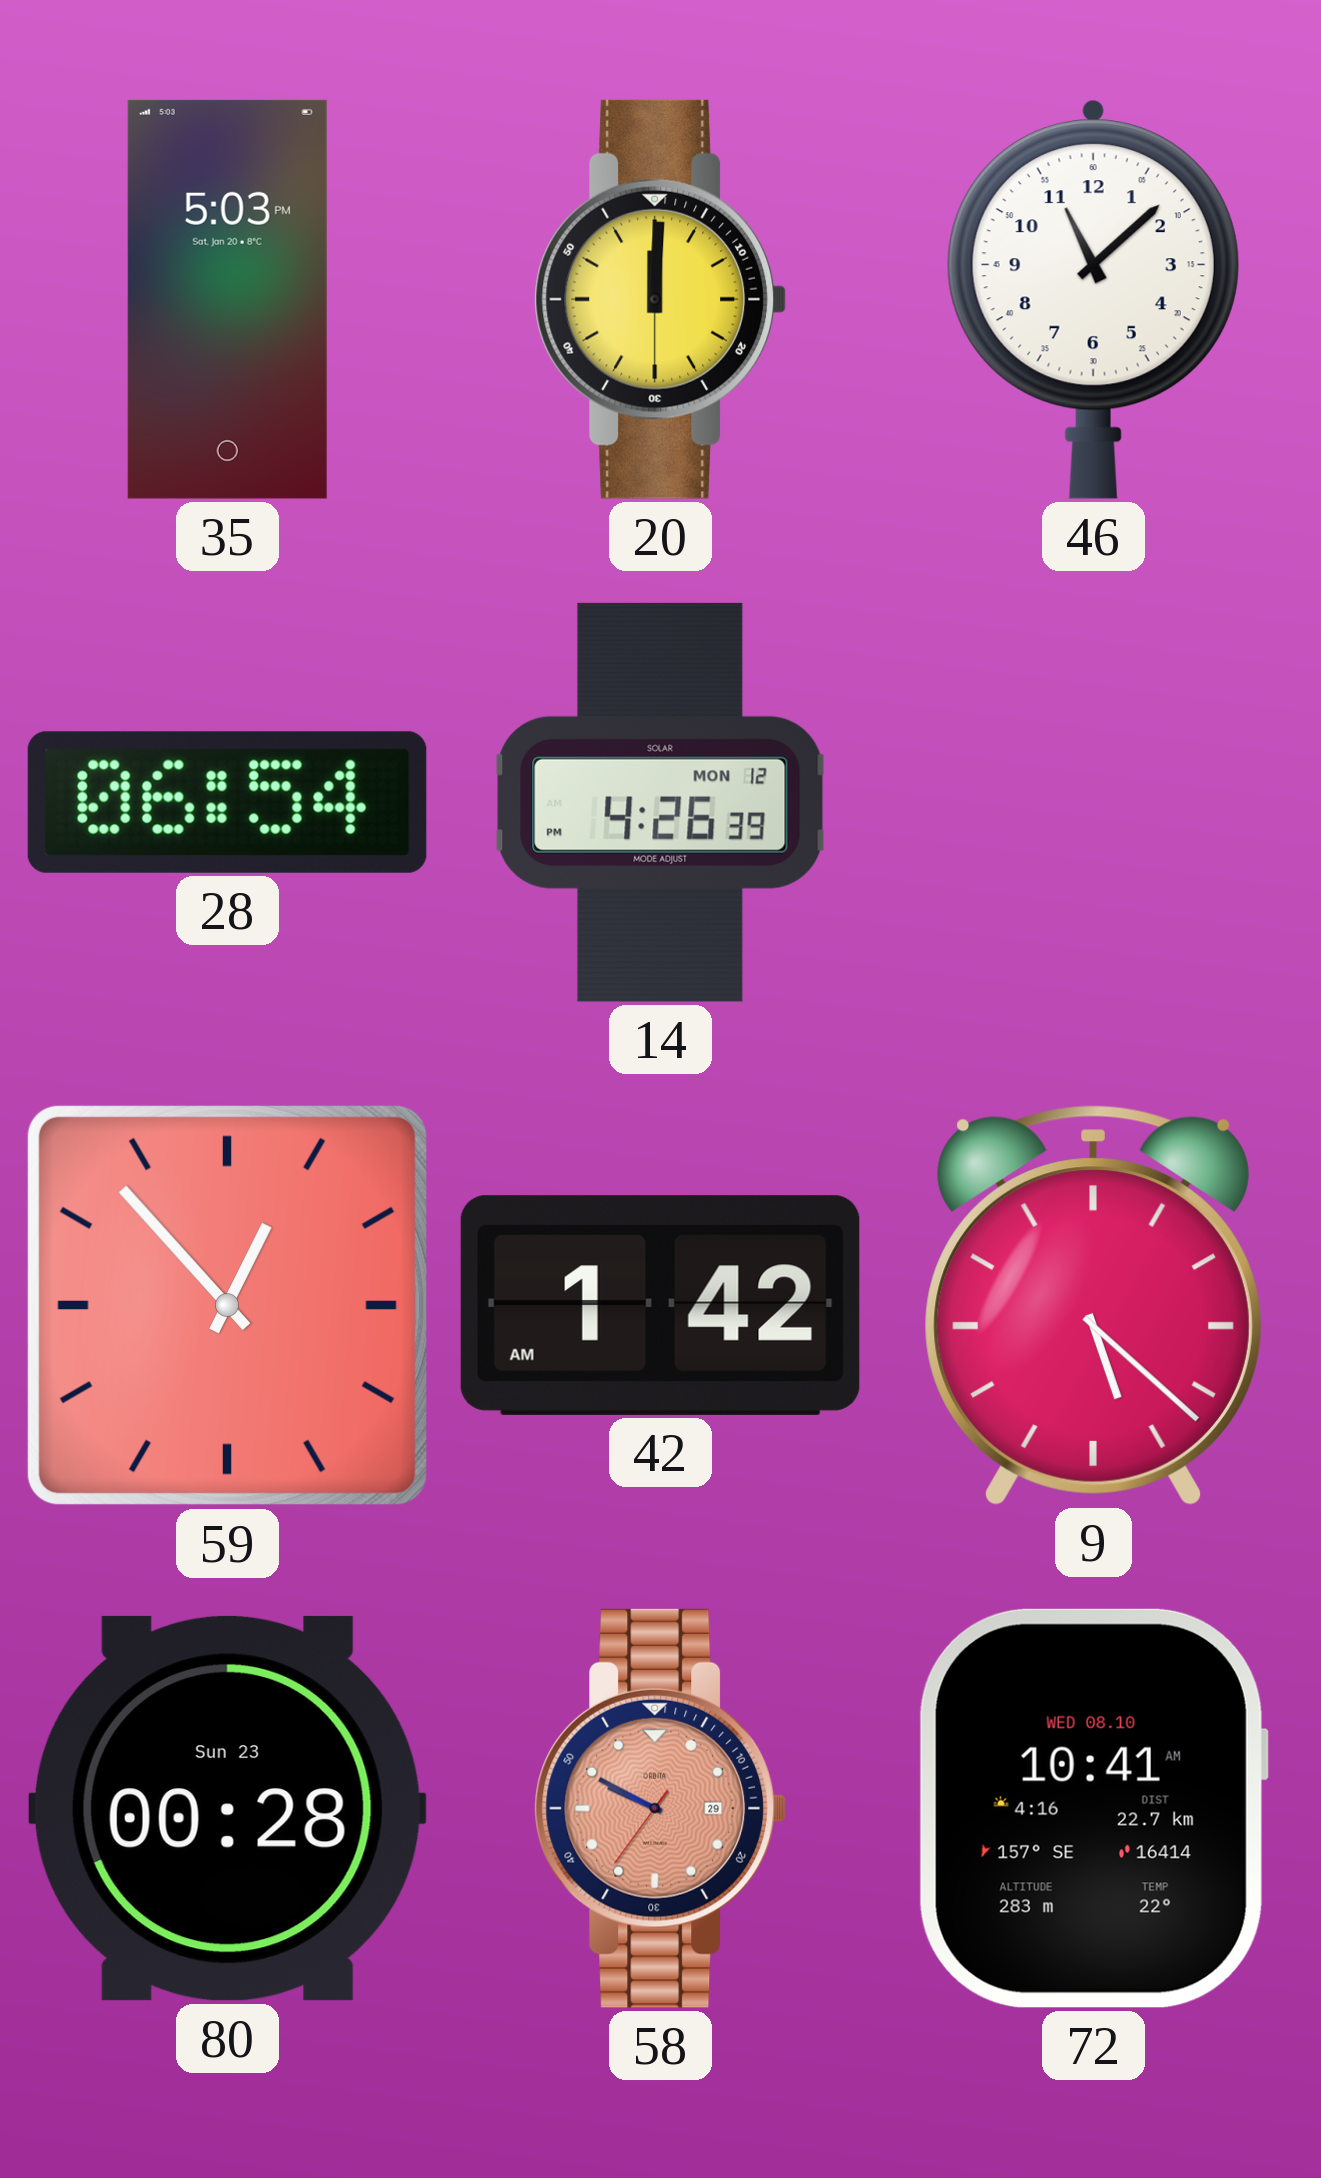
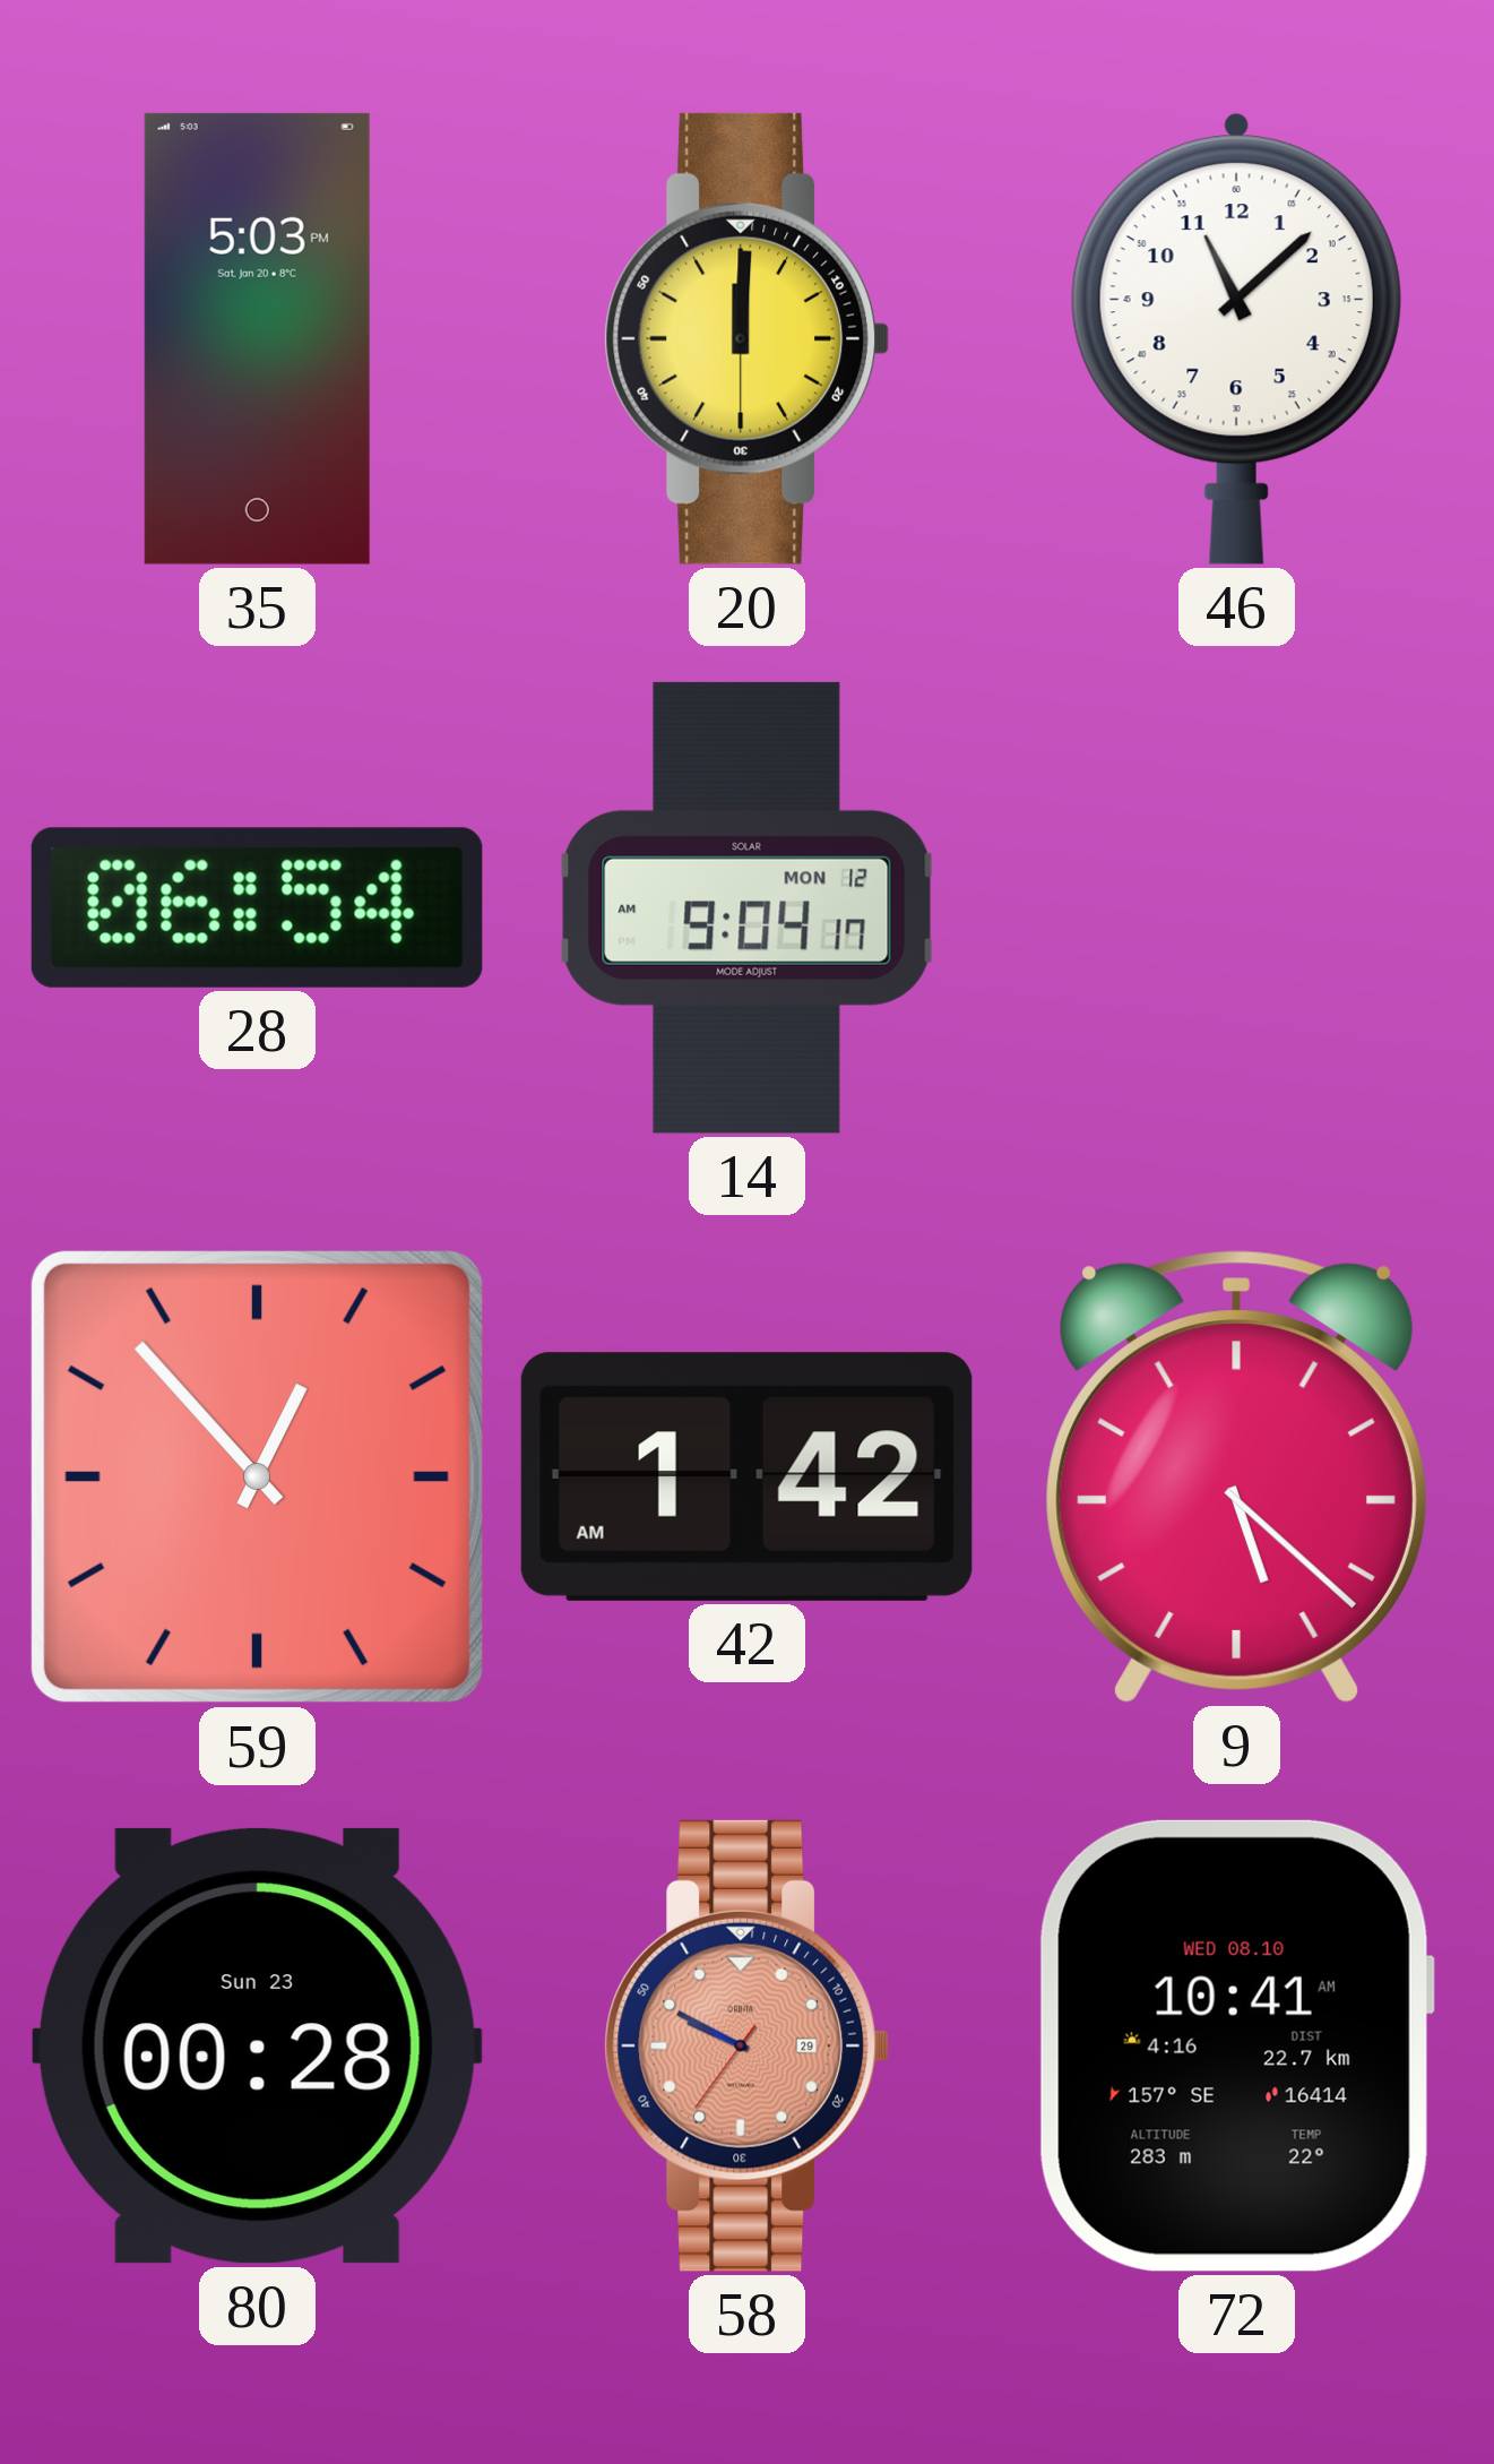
14: 4:26 -> 9:04 (746, 907)
